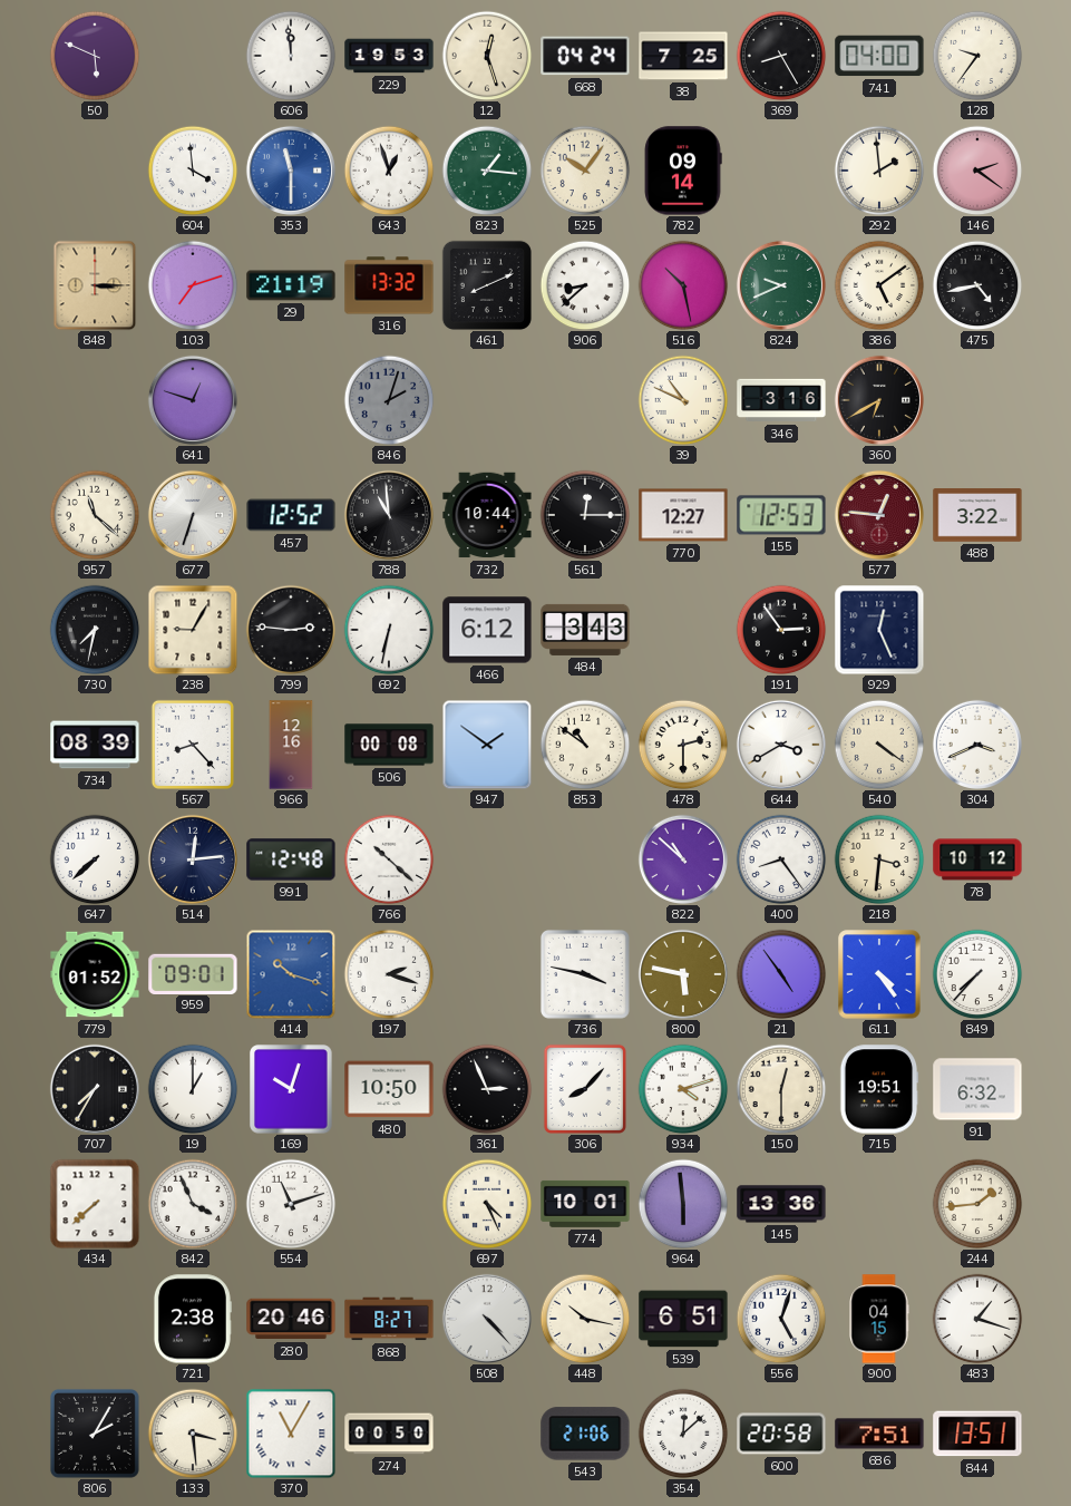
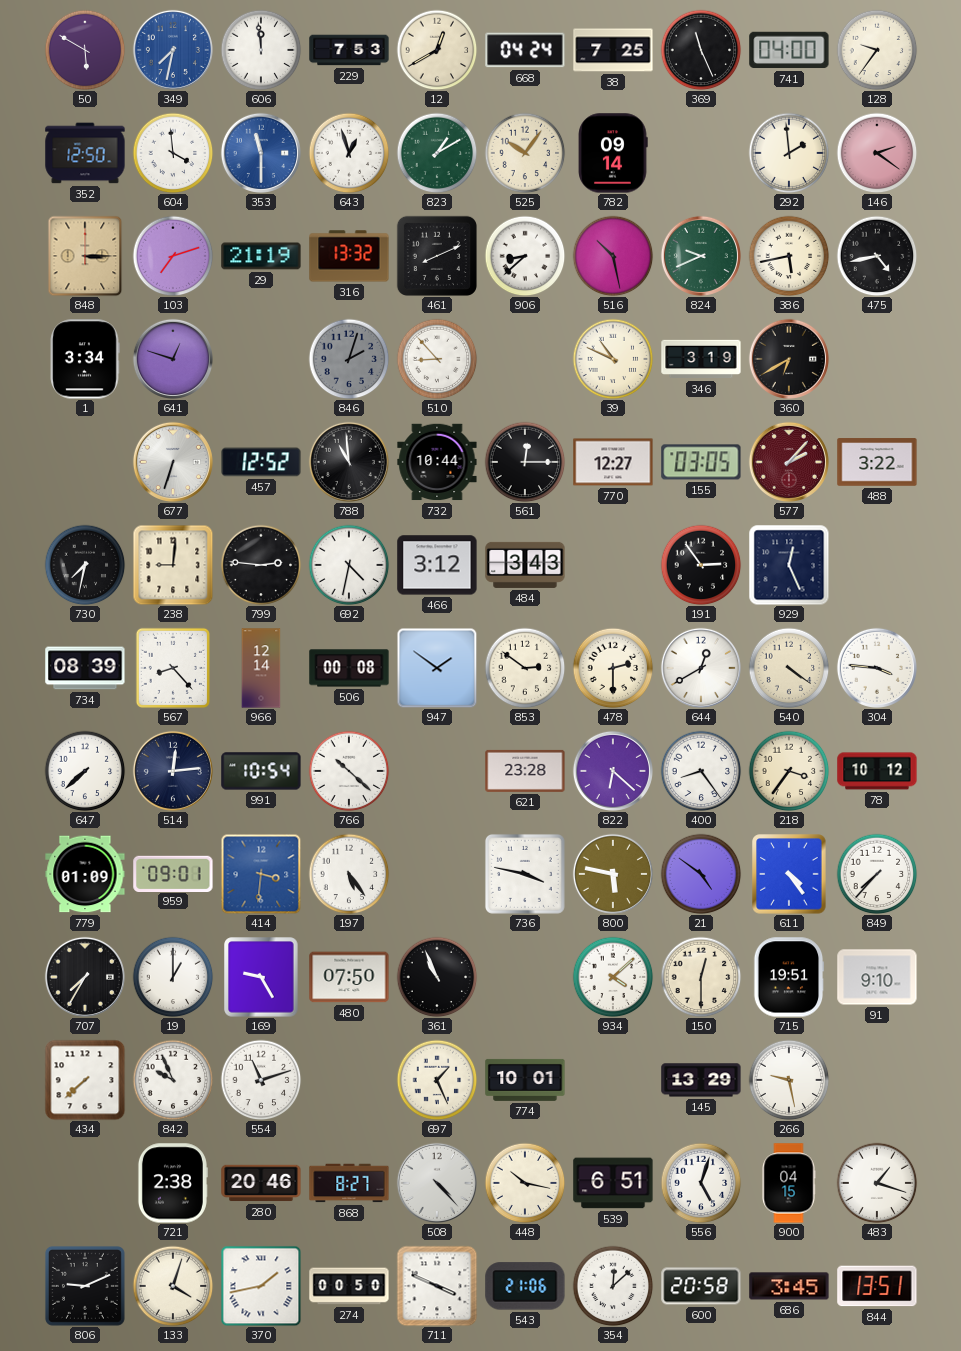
50: 5:49 -> 5:50 (85, 50)
349: none -> 7:32 (173, 50)
229: 19:53 -> 7:53 (349, 50)
12: 12:27 -> 12:40 (437, 50)
369: 8:25 -> 11:26 (701, 50)
352: none -> 12:50 (85, 153)
823: 1:16 -> 1:10 (437, 153)
386: 5:09 -> 5:43 (789, 256)
1: none -> 3:34 (85, 359)
510: none -> 8:53 (437, 359)
346: 3:16 -> 3:19 (701, 359)
957: 11:22 -> none (95, 515)
155: 12:53 -> 03:05 (701, 462)
577: 12:46 -> 2:07 (789, 462)
238: 9:05 -> 9:01 (173, 565)
692: 6:32 -> 4:32 (349, 565)
466: 6:12 -> 3:12 (437, 565)
966: 12:16 -> 12:14 (261, 668)
853: 10:51 -> 2:51 (525, 668)
644: 3:40 -> 12:40 (701, 668)
304: 3:41 -> 3:46 (877, 668)
991: 12:48 -> 10:54 (261, 771)
621: none -> 23:28 (525, 771)
822: 10:52 -> 6:22 (613, 771)
218: 3:31 -> 3:36 (789, 771)
779: 01:52 -> 01:09 (85, 874)
414: 10:18 -> 3:31 (261, 874)
197: 2:18 -> 5:24 (349, 874)
21: 4:54 -> 4:51 (701, 874)
169: 10:03 -> 9:25 (261, 977)
480: 10:50 -> 07:50 (349, 977)
361: 2:56 -> 10:56 (437, 977)
306: 8:07 -> none (585, 1089)
934: 4:12 -> 4:08 (613, 977)
91: 6:32 -> 9:10 (877, 977)
842: 3:56 -> 9:56 (173, 1080)
697: 4:26 -> 1:26 (437, 1080)
964: 5:59 -> none (683, 1204)
145: 13:36 -> 13:29 (701, 1080)
266: none -> 9:28 (789, 1080)
244: 1:44 -> none (977, 1204)
806: 2:05 -> 9:11 (85, 1286)
133: 3:29 -> 4:03 (173, 1286)
370: 11:05 -> 1:43 (261, 1286)
711: none -> 3:49 (437, 1286)
686: 7:51 -> 3:45 (789, 1286)
